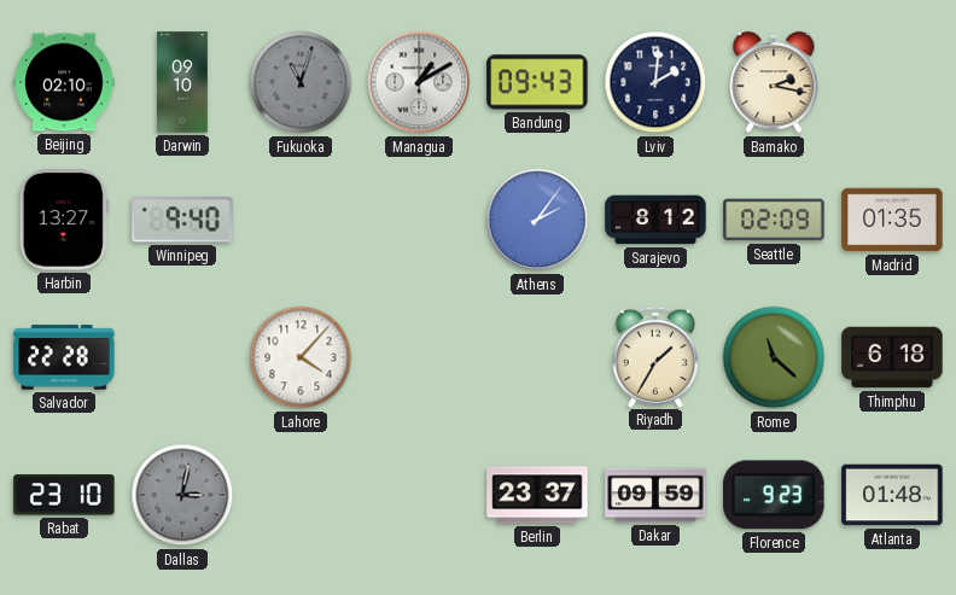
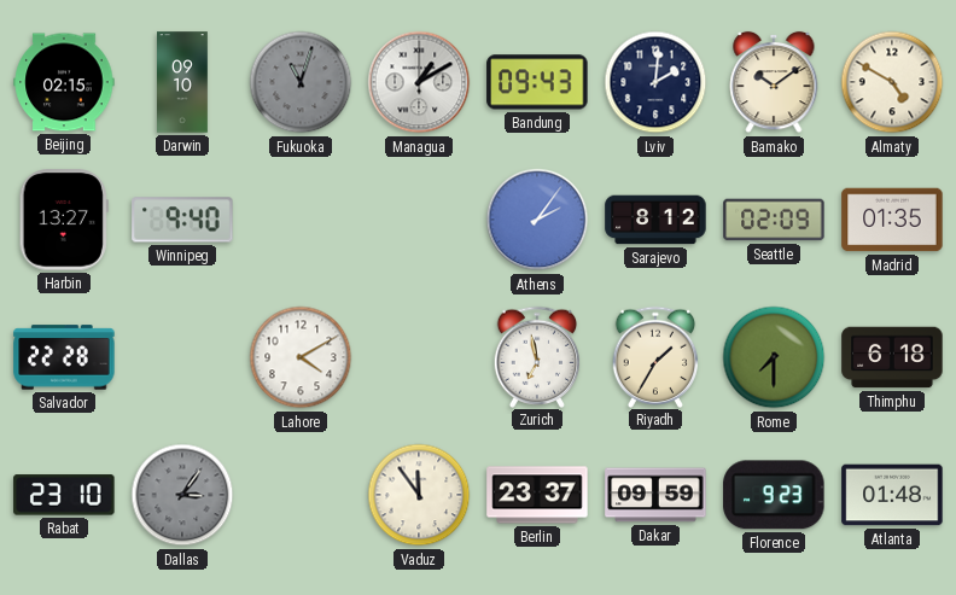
Beijing: 02:10 -> 02:15 (64, 82)
Bamako: 2:17 -> 10:09 (774, 82)
Almaty: none -> 4:50 (892, 82)
Lahore: 4:07 -> 4:10 (301, 357)
Zurich: none -> 6:58 (537, 356)
Rome: 11:22 -> 7:30 (774, 357)
Dallas: 3:02 -> 3:06 (182, 495)
Vaduz: none -> 11:54 (419, 495)
